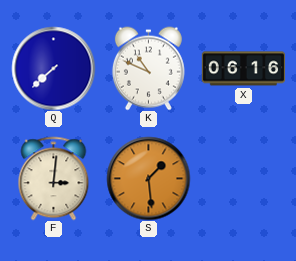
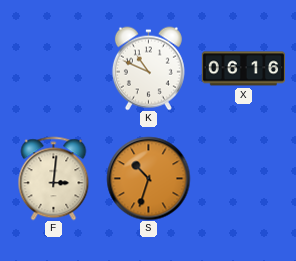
Q: 7:38 -> none (53, 68)
S: 1:29 -> 10:33 (148, 178)
